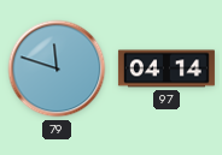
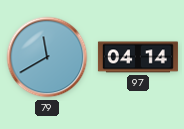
79: 11:48 -> 11:40 (47, 57)
